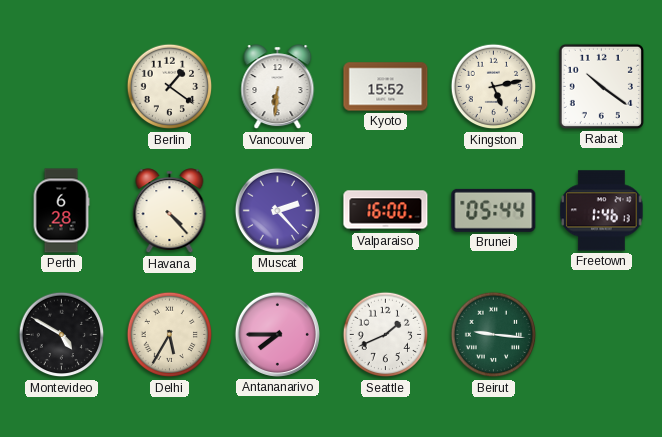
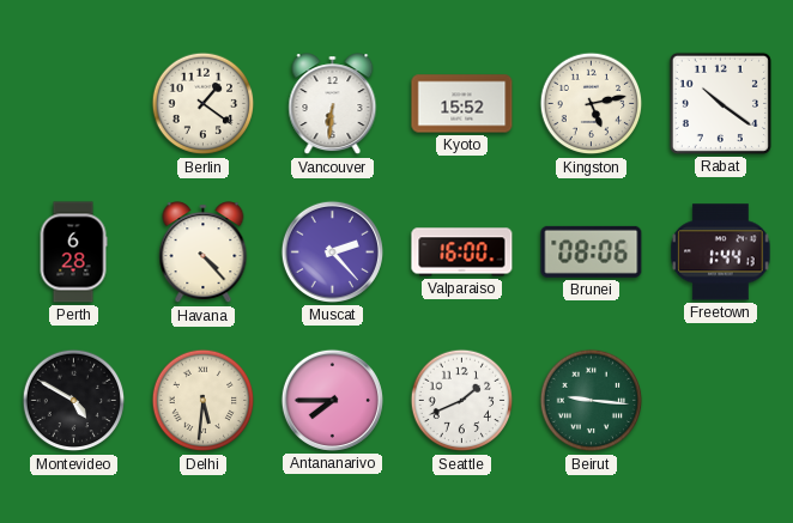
Brunei: 05:44 -> 08:06 (592, 251)
Freetown: 1:46 -> 1:44 (721, 253)
Delhi: 5:35 -> 5:31 (204, 401)
